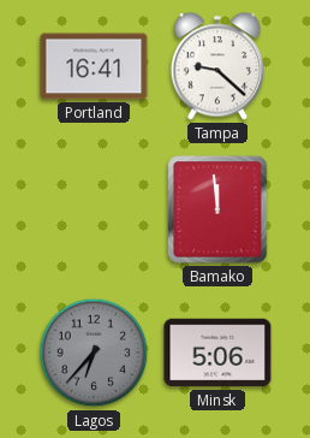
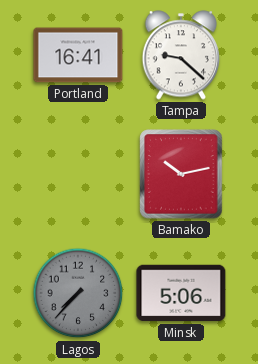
Bamako: 11:59 -> 10:13 (181, 174)
Lagos: 6:37 -> 7:37 (78, 293)
